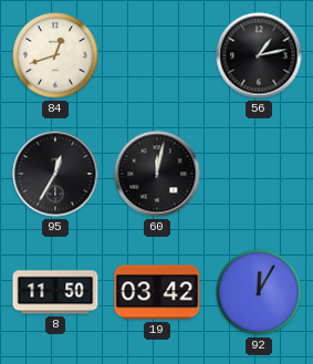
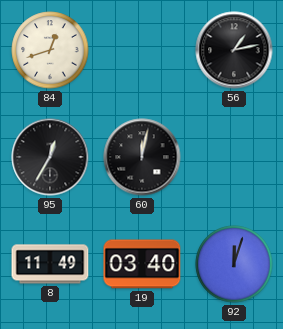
8: 11:50 -> 11:49 (50, 264)
19: 03:42 -> 03:40 (142, 264)
92: 12:05 -> 12:03 (234, 264)
